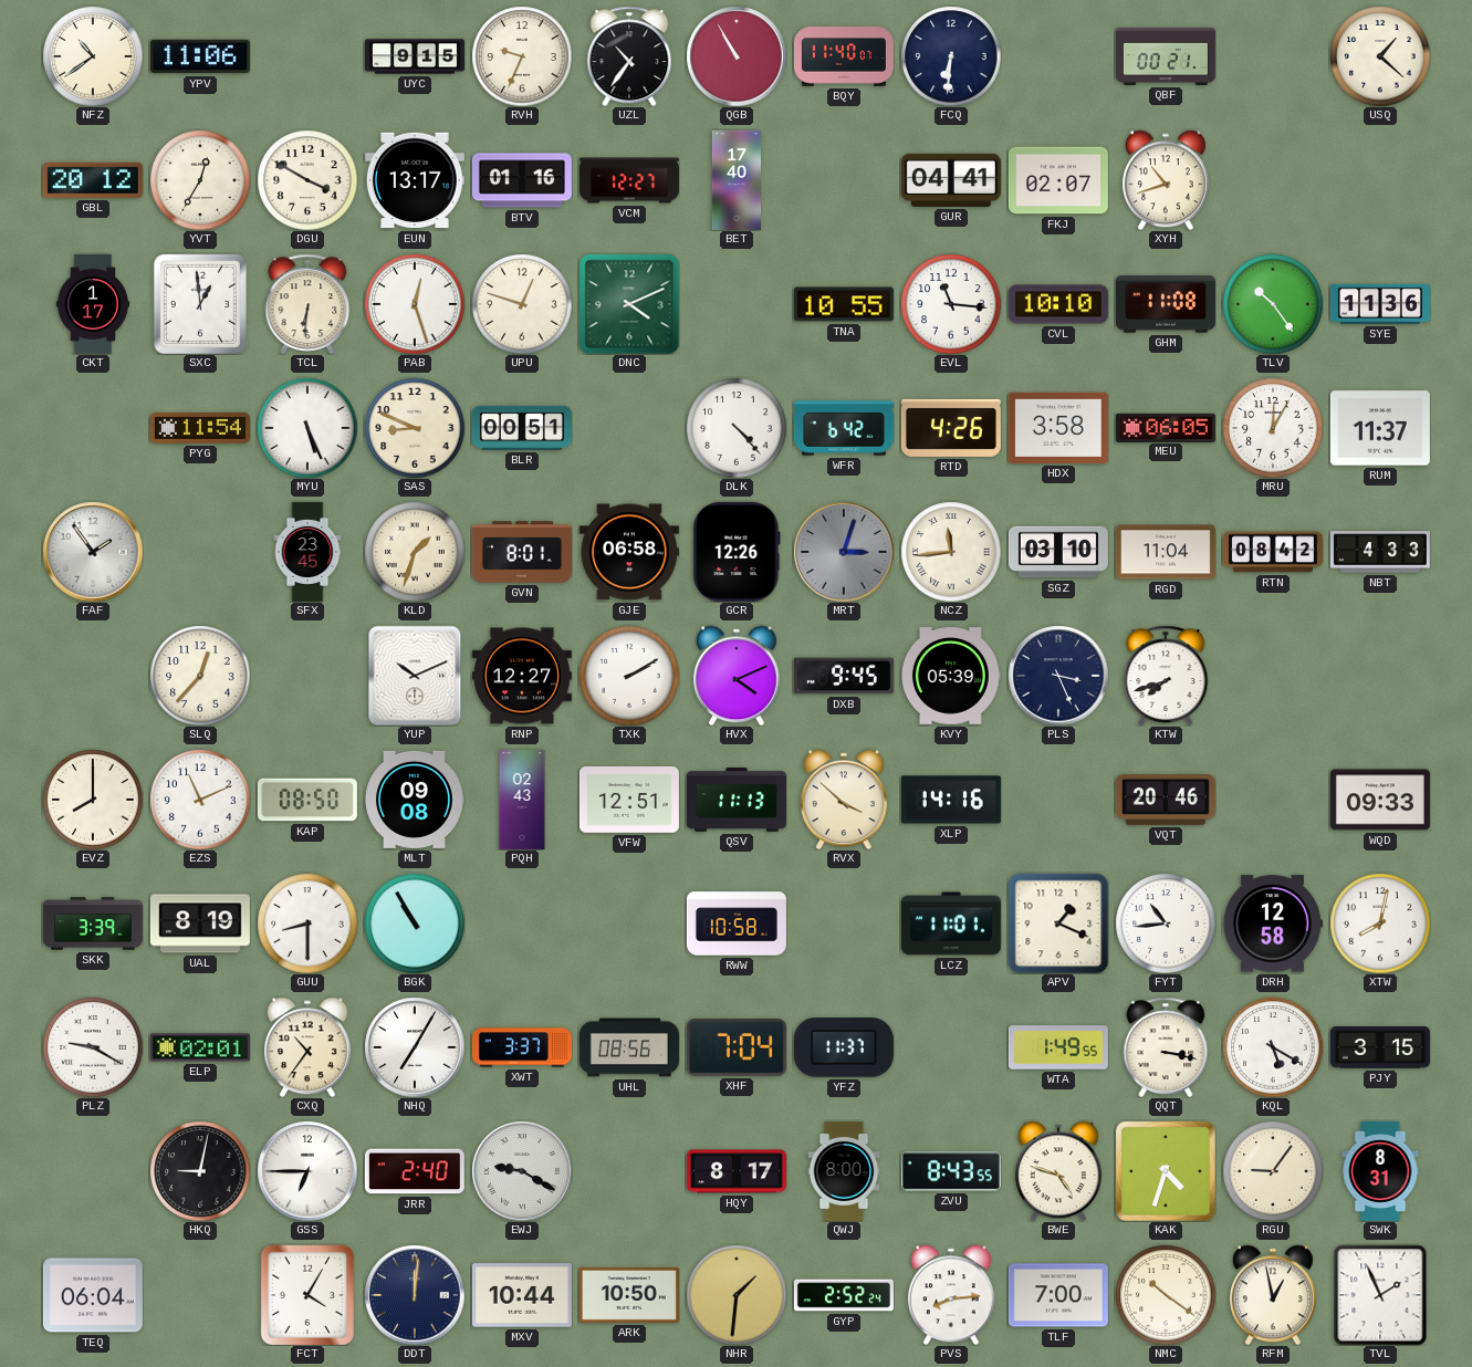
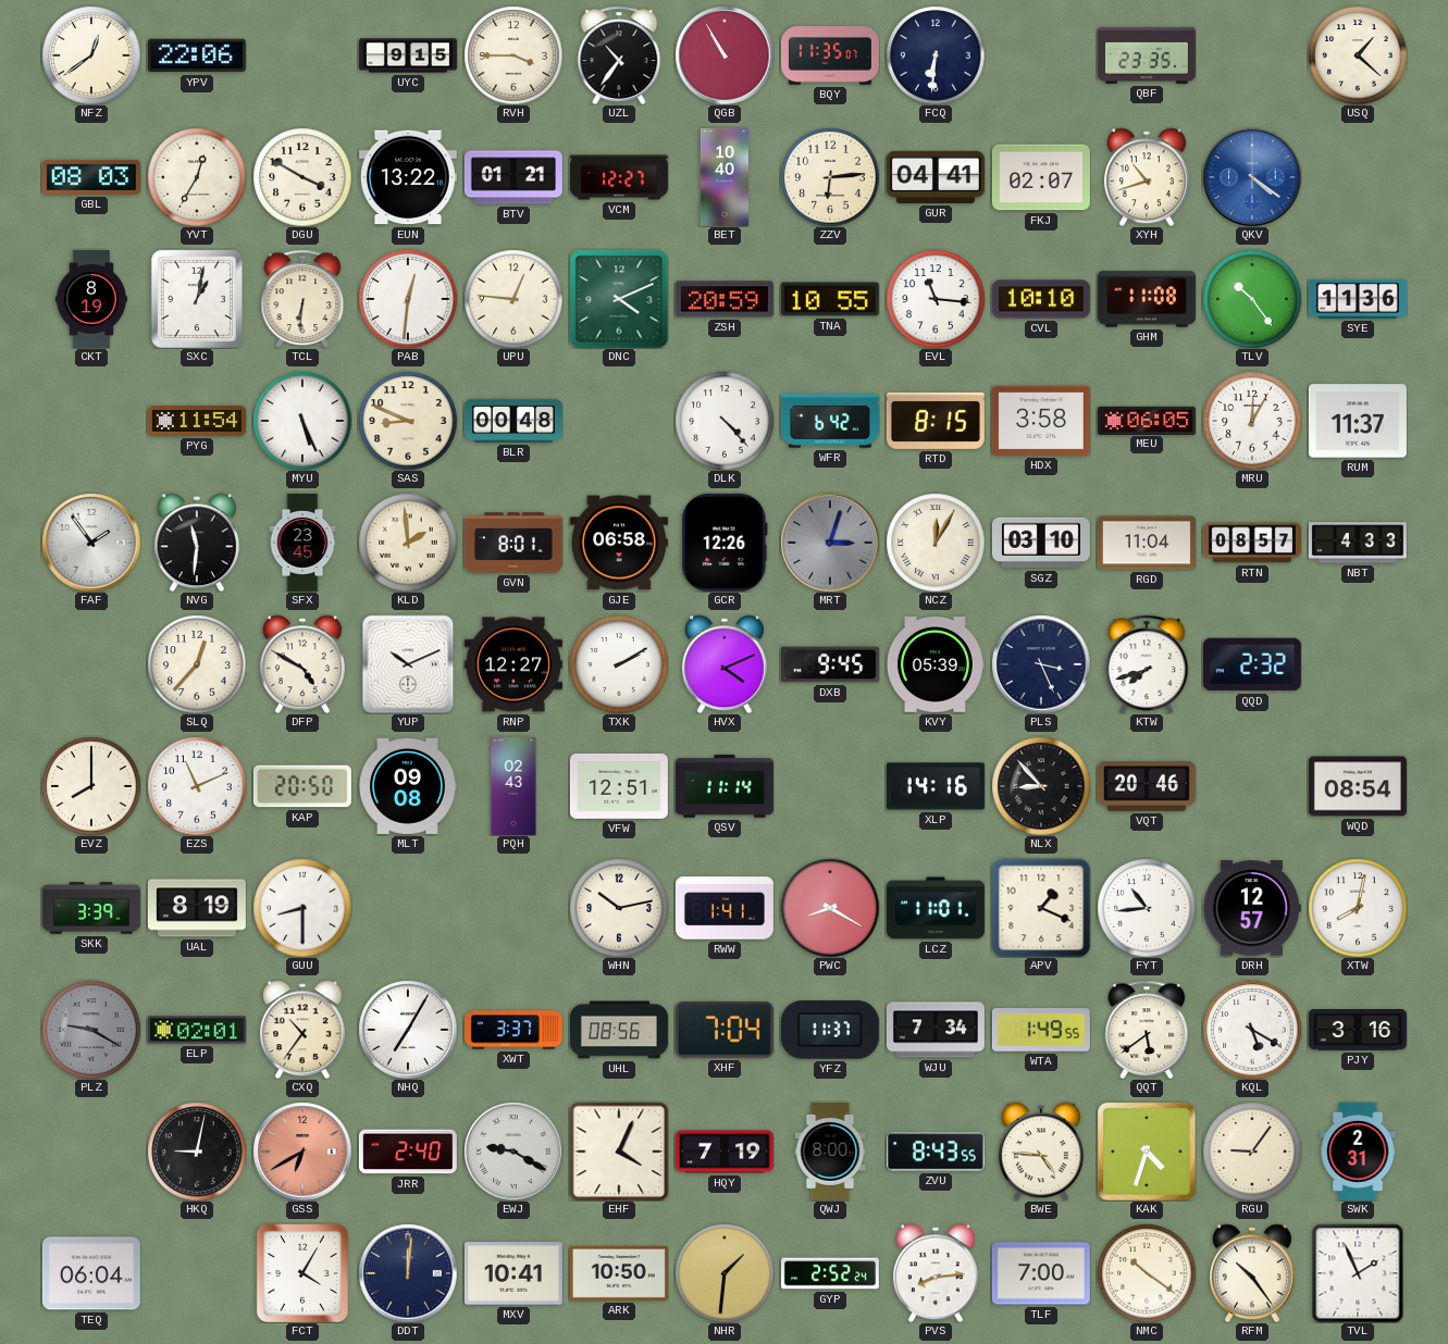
NFZ: 10:39 -> 12:39 (91, 55)
YPV: 11:06 -> 22:06 (197, 55)
RVH: 9:34 -> 3:45 (513, 55)
BQY: 11:40 -> 11:35 (830, 55)
QBF: 00:21 -> 23:35 (1147, 55)
GBL: 20:12 -> 08:03 (91, 177)
EUN: 13:17 -> 13:22 (408, 177)
BTV: 01:16 -> 01:21 (513, 177)
BET: 17:40 -> 10:40 (723, 177)
ZZV: none -> 6:14 (830, 177)
QKV: none -> 4:21 (1252, 177)
CKT: 1:17 -> 8:19 (90, 299)
SXC: 12:59 -> 1:02 (197, 299)
PAB: 12:27 -> 12:31 (408, 299)
UPU: 12:48 -> 12:46 (513, 299)
ZSH: none -> 20:59 (725, 299)
BLR: 00:51 -> 00:48 (513, 421)
RTD: 4:26 -> 8:15 (936, 421)
NVG: none -> 11:31 (197, 543)
KLD: 1:33 -> 1:59 (408, 543)
NCZ: 11:44 -> 12:05 (936, 543)
RTN: 08:42 -> 08:57 (1252, 543)
DFP: none -> 4:50 (302, 664)
QQD: none -> 2:32 (1252, 664)
KAP: 08:50 -> 20:50 (302, 786)
QSV: 11:13 -> 11:14 (725, 787)
RVX: 3:52 -> none (844, 800)
NLX: none -> 8:53 (1041, 786)
WQD: 09:33 -> 08:54 (1358, 786)
BGK: 10:55 -> none (415, 923)
WHN: none -> 10:13 (619, 908)
RWW: 10:58 -> 1:41 (725, 908)
PWC: none -> 8:20 (830, 908)
DRH: 12:58 -> 12:57 (1252, 908)
PLZ dial: white -> grey (91, 1030)
WJU: none -> 7:34 (936, 1030)
QQT: 3:17 -> 5:39 (1147, 1030)
PJY: 3:15 -> 3:16 (1358, 1031)
GSS: 6:45 -> 6:40 (302, 1152)
GSS dial: white -> salmon (302, 1152)
EHF: none -> 4:04 (619, 1152)
HQY: 8:17 -> 7:19 (725, 1152)
BWE: 4:48 -> 4:46 (1041, 1152)
SWK: 8:31 -> 2:31 (1358, 1152)
MXV: 10:44 -> 10:41 (513, 1273)
RFM: 12:58 -> 10:24 (1252, 1273)
